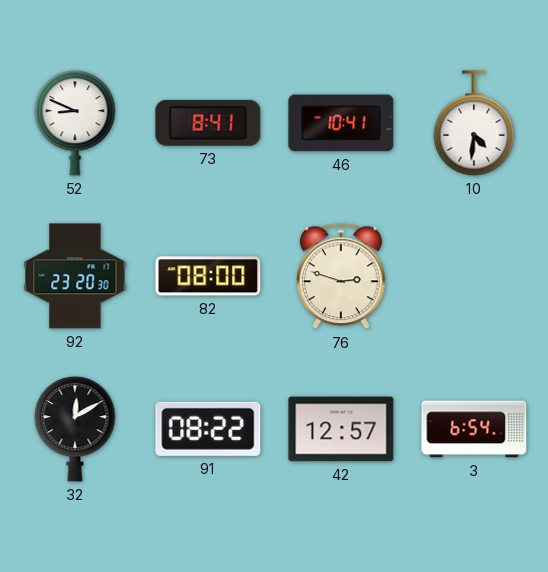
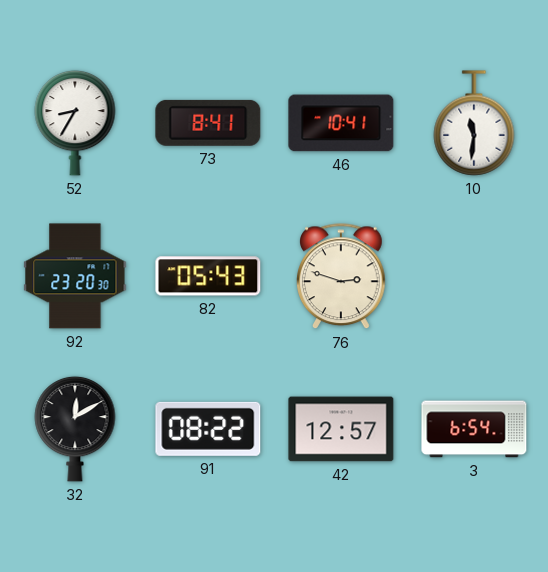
52: 8:49 -> 8:35 (75, 123)
10: 4:31 -> 11:31 (474, 123)
82: 08:00 -> 05:43 (208, 276)
